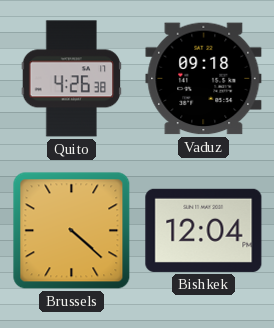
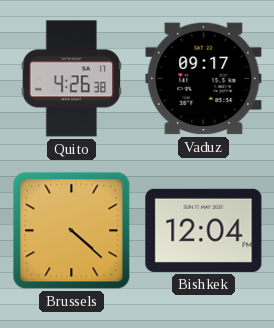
Vaduz: 09:18 -> 09:17 (204, 79)
